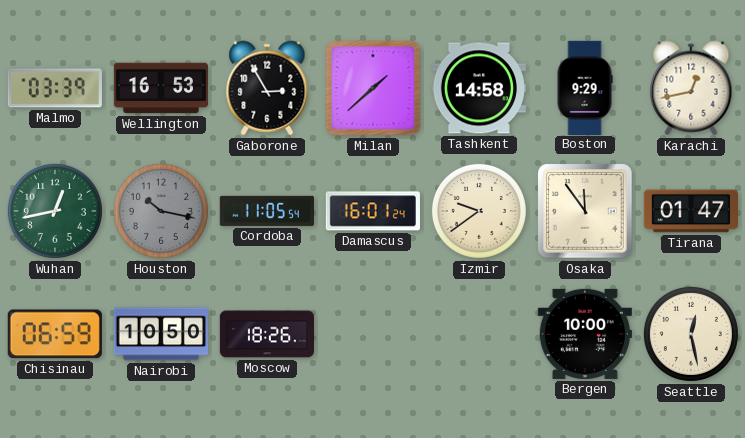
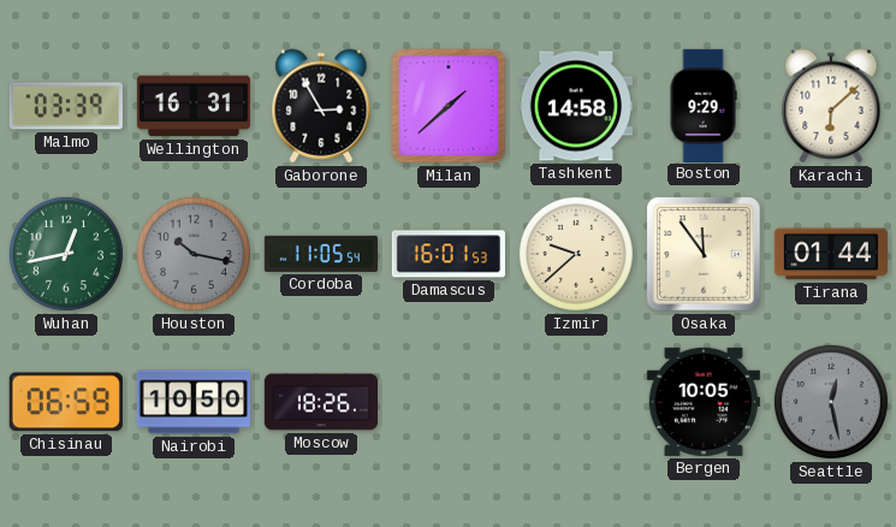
Wellington: 16:53 -> 16:31 (192, 106)
Karachi: 12:43 -> 6:08 (831, 106)
Damascus: 16:01:24 -> 16:01:53 (449, 254)
Izmir: 9:39 -> 9:38 (576, 254)
Tirana: 01:47 -> 01:44 (830, 254)
Bergen: 10:00 -> 10:05 (704, 402)
Seattle dial: cream -> grey (831, 402)
